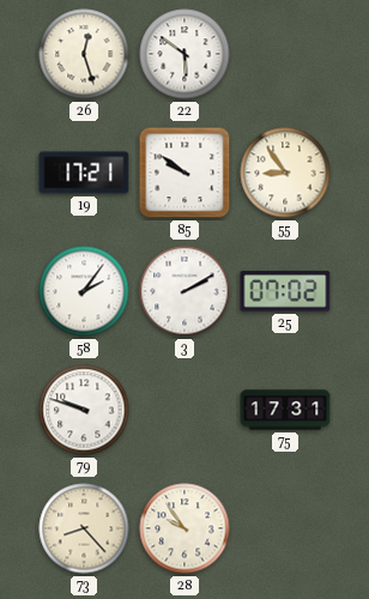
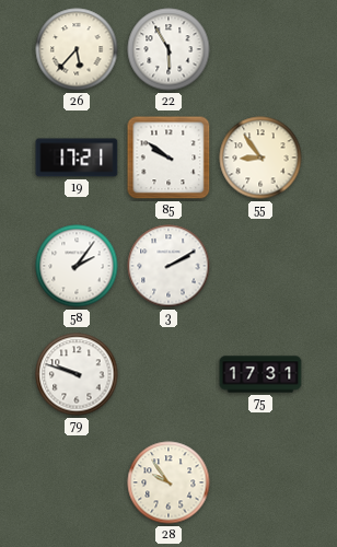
26: 12:27 -> 5:37 (77, 49)
22: 5:51 -> 5:55 (168, 49)
25: 07:02 -> none (285, 291)
73: 8:23 -> none (84, 528)
